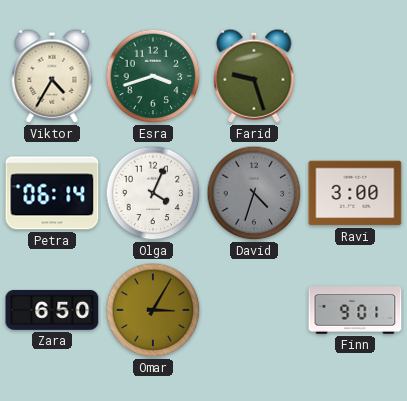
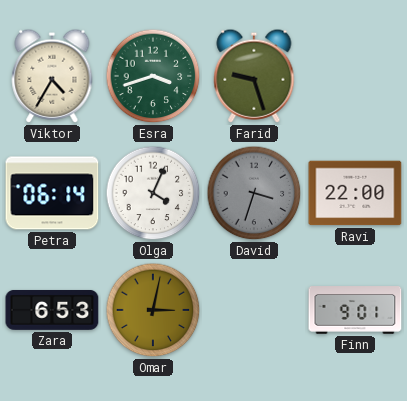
David: 4:33 -> 3:33 (254, 193)
Ravi: 3:00 -> 22:00 (355, 193)
Zara: 6:50 -> 6:53 (52, 310)
Omar: 3:05 -> 3:02 (153, 310)
